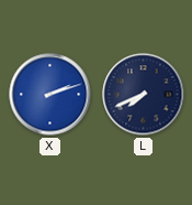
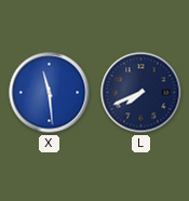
X: 2:12 -> 11:29 (50, 93)
